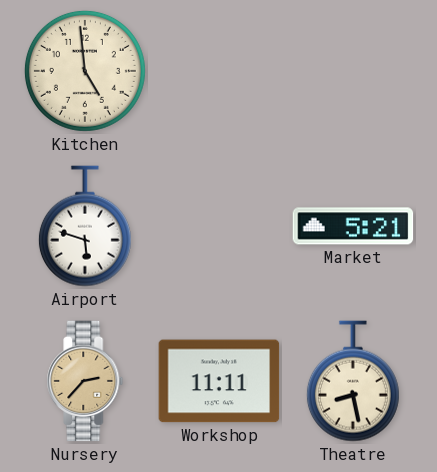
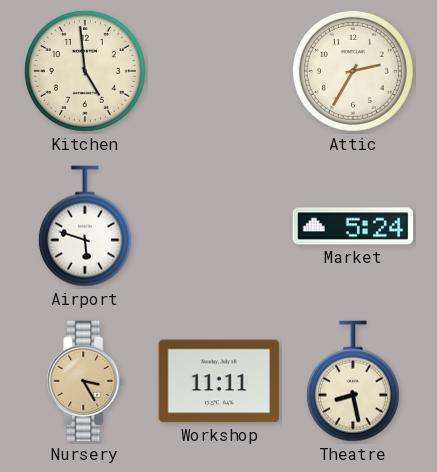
Attic: none -> 2:35 (353, 71)
Market: 5:21 -> 5:24 (353, 226)
Nursery: 2:37 -> 3:25 (85, 381)
